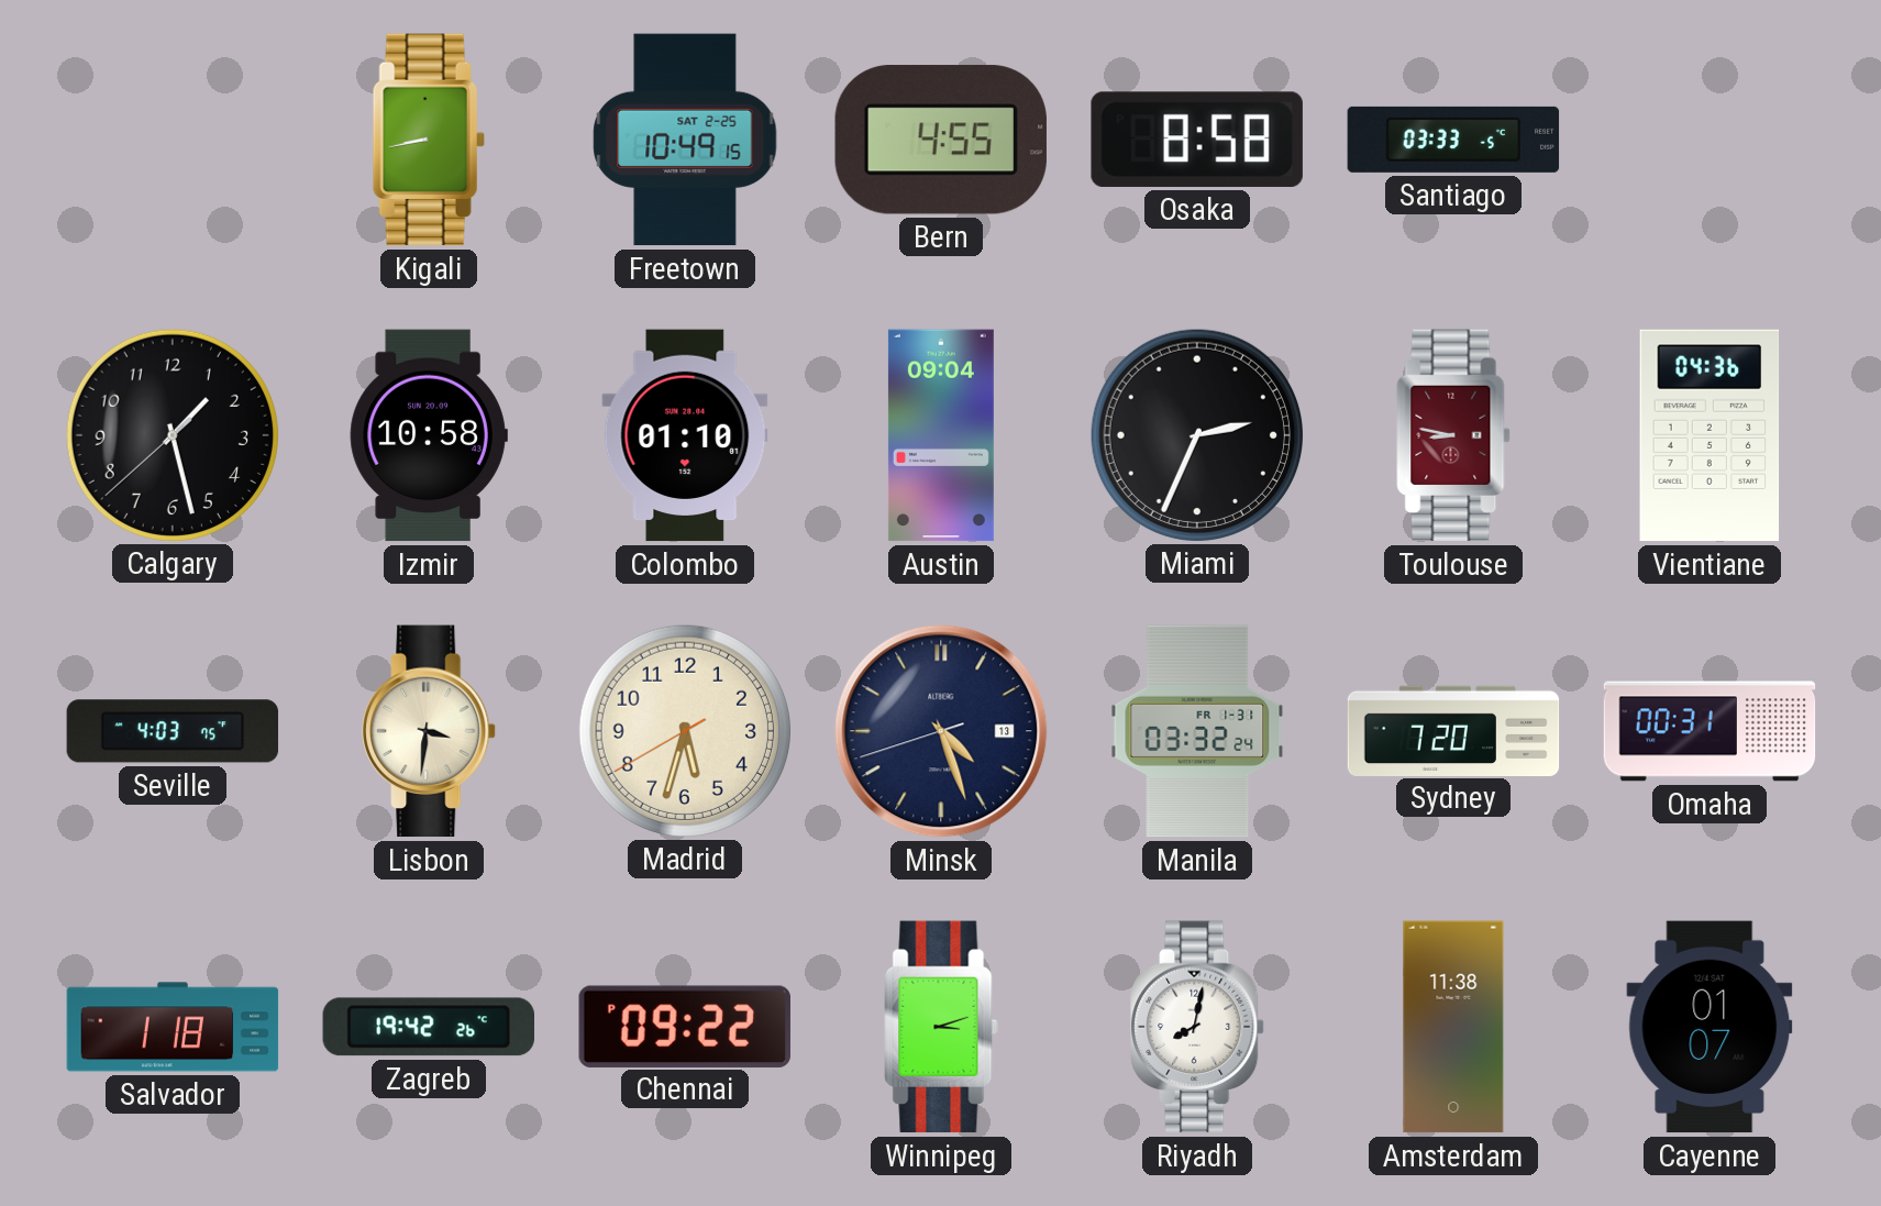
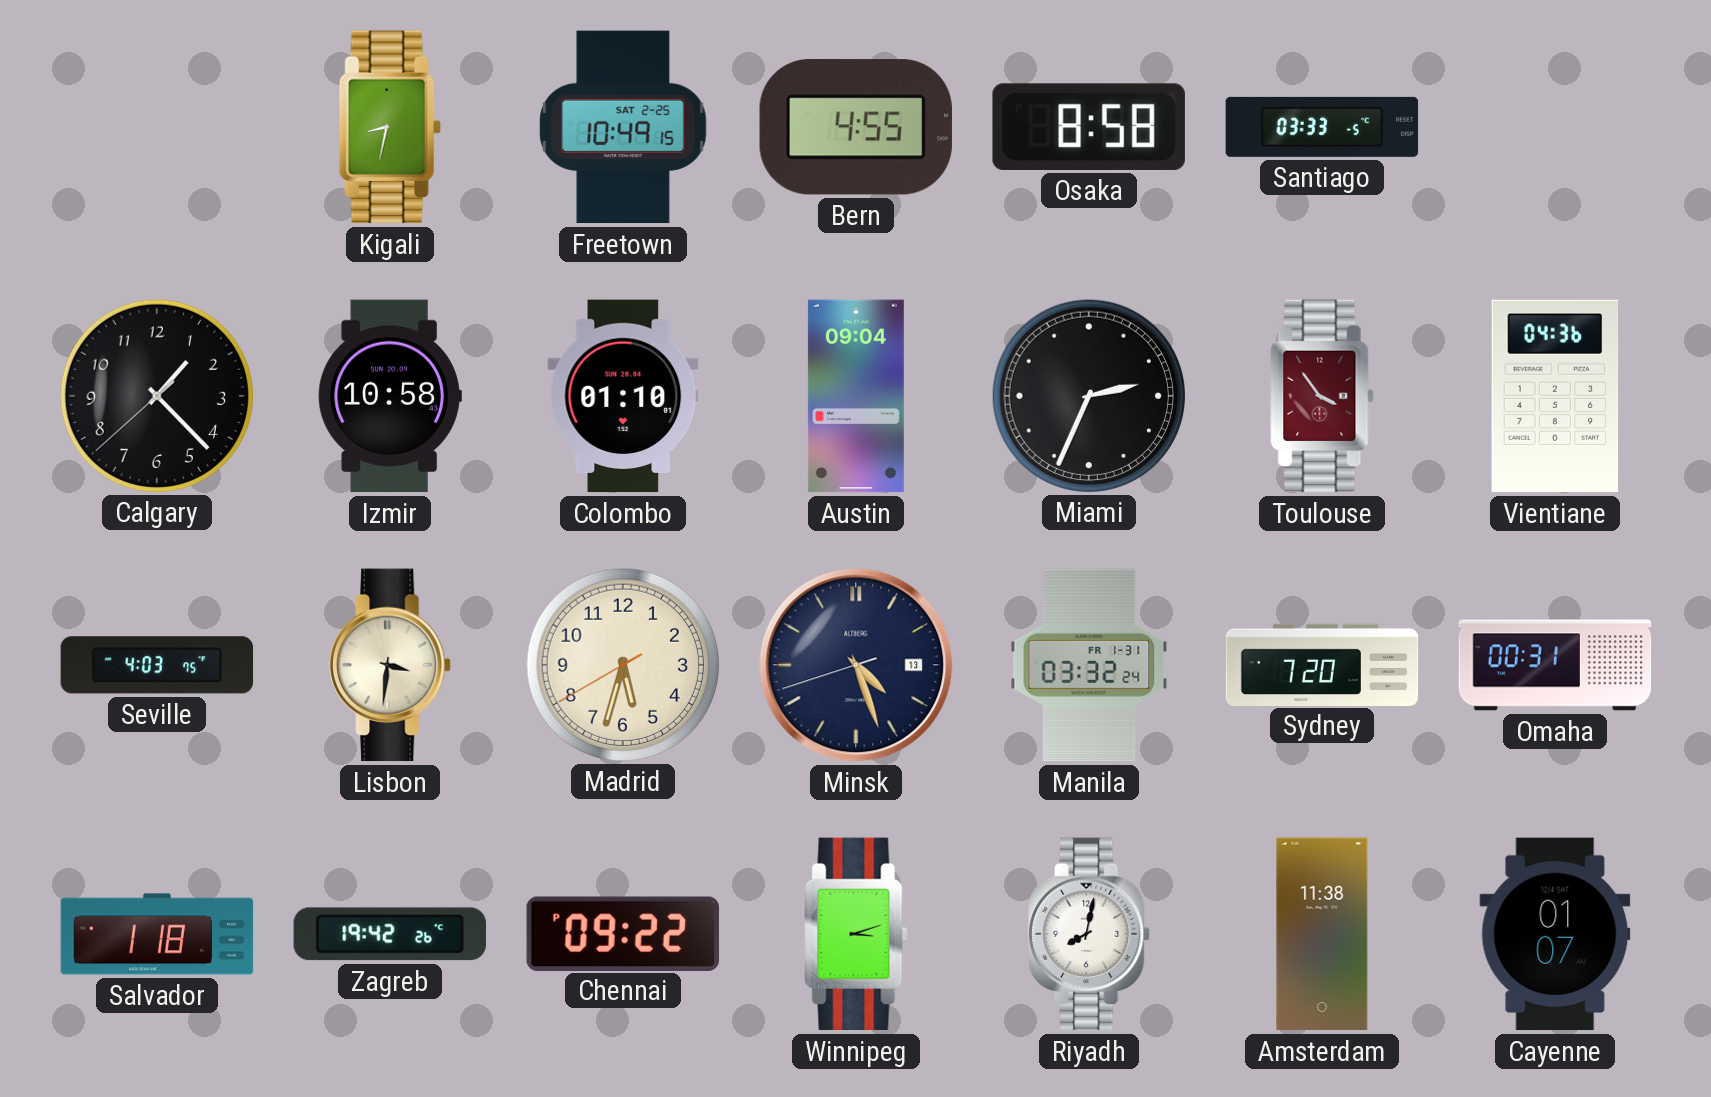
Kigali: 8:43 -> 8:32 (390, 127)
Calgary: 1:27 -> 1:22 (156, 395)
Toulouse: 8:47 -> 3:54 (1322, 396)
